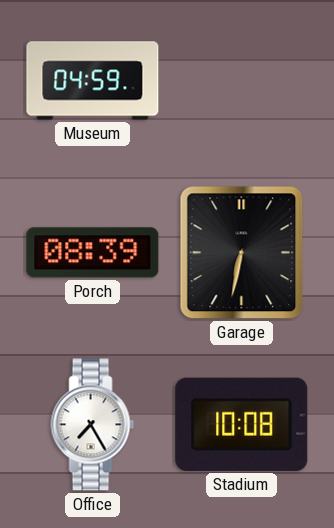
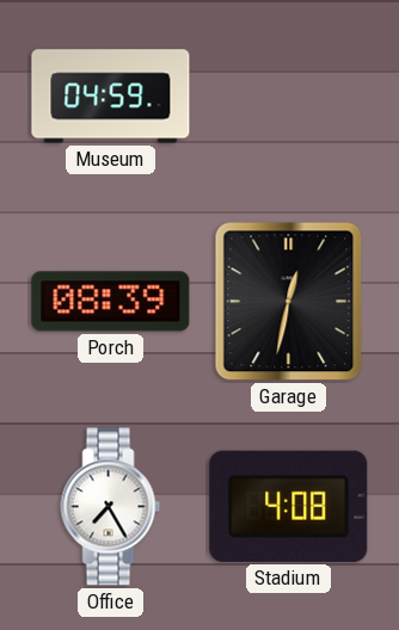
Garage: 6:32 -> 12:32 (289, 302)
Stadium: 10:08 -> 4:08 (289, 506)
